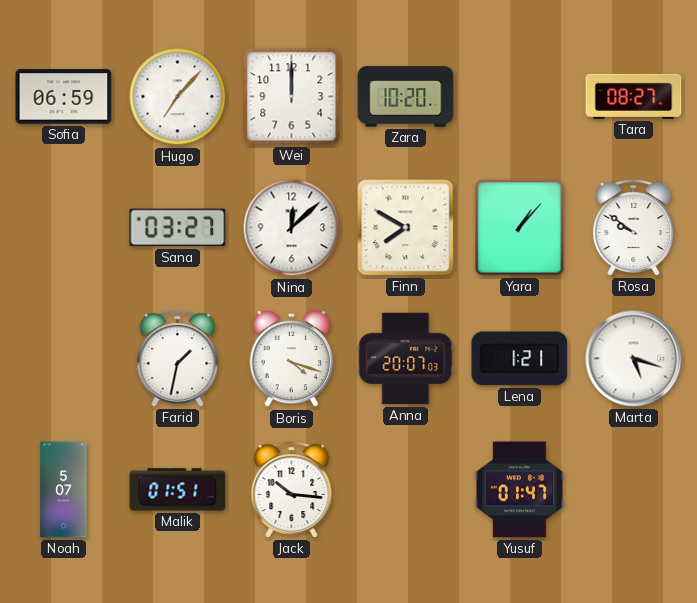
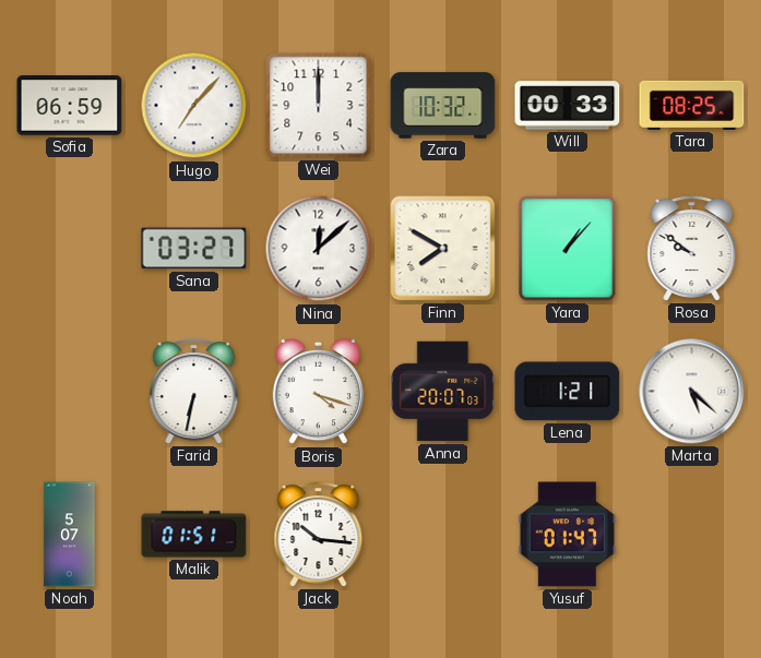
Zara: 10:20 -> 10:32 (443, 106)
Will: none -> 00:33 (568, 106)
Tara: 08:27 -> 08:25 (692, 105)
Farid: 1:32 -> 6:32 (194, 392)
Marta: 5:18 -> 5:22 (692, 392)
